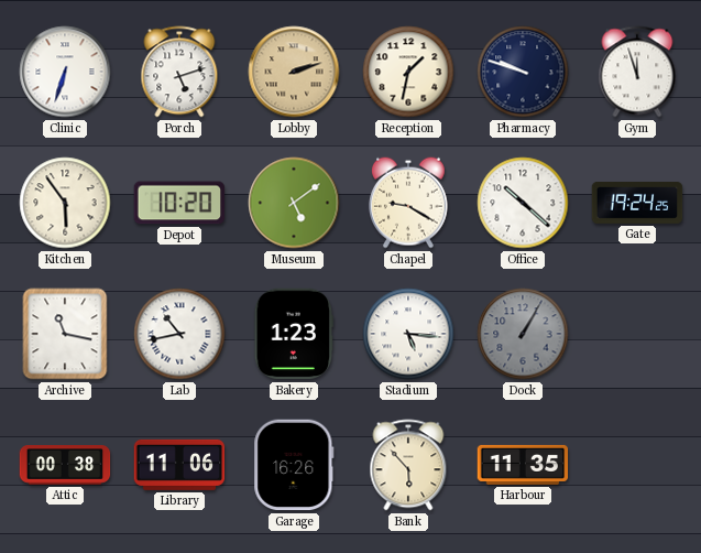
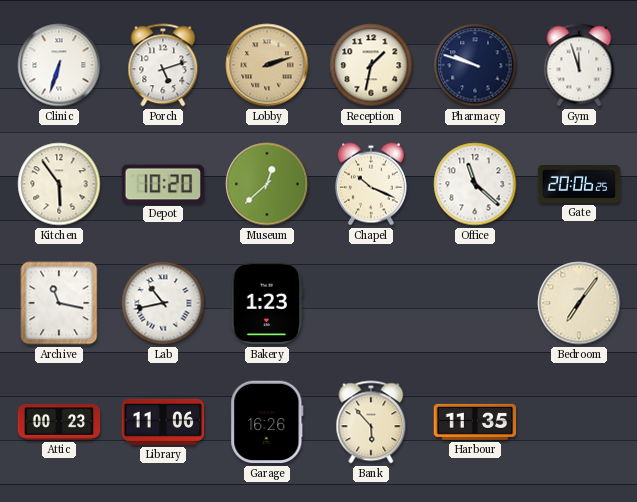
Museum: 5:09 -> 12:38 (267, 184)
Chapel: 9:20 -> 10:19 (371, 184)
Office: 10:22 -> 11:22 (475, 184)
Gate: 19:24 -> 20:06 (579, 184)
Stadium: 5:16 -> none (408, 334)
Dock: 1:05 -> none (523, 334)
Bedroom: none -> 7:06 (579, 303)
Attic: 00:38 -> 00:23 (59, 423)
